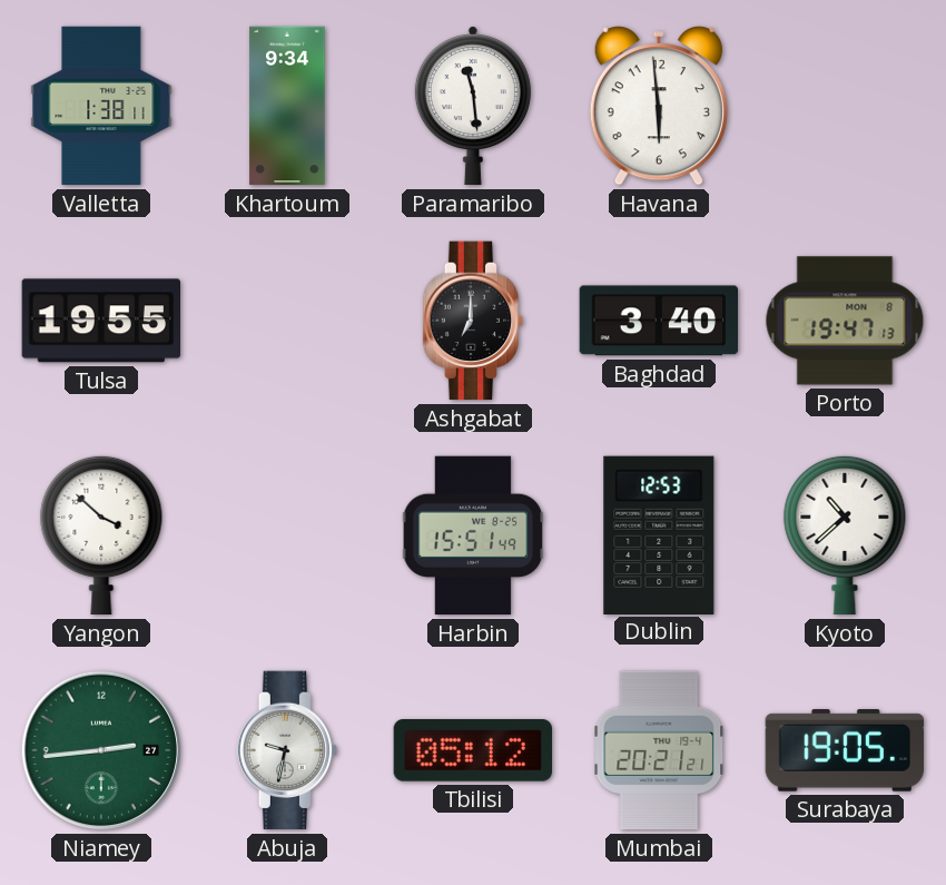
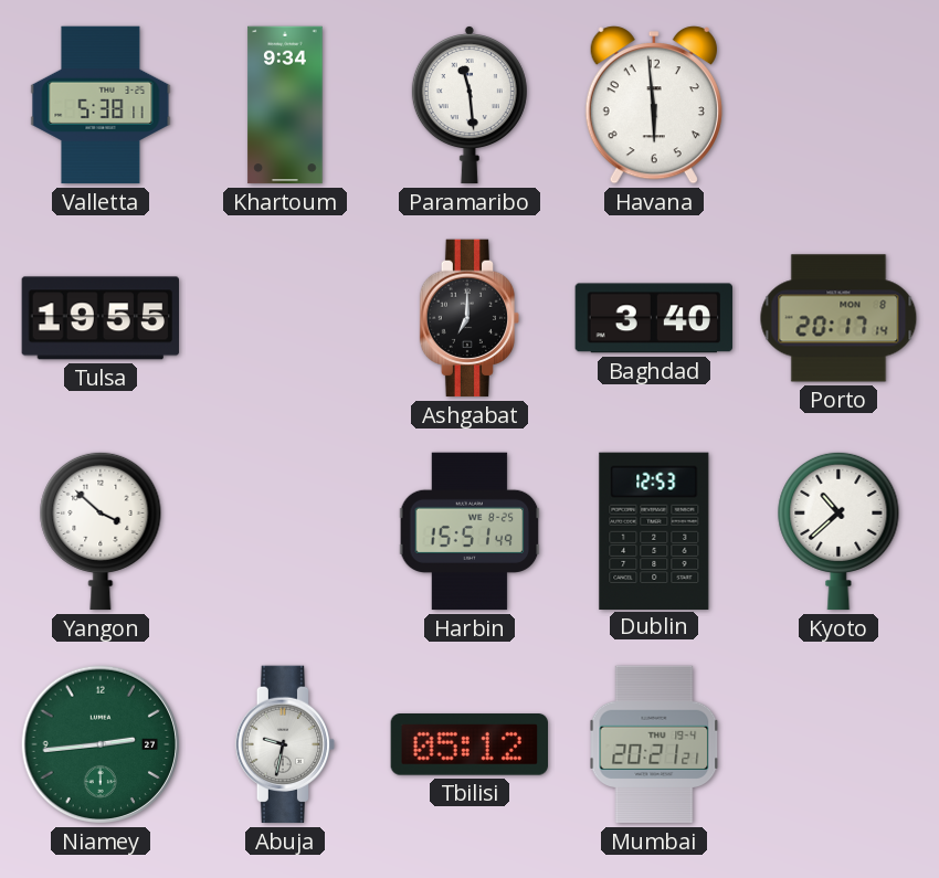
Valletta: 1:38 -> 5:38 (101, 105)
Porto: 19:47 -> 20:17 (838, 318)
Surabaya: 19:05 -> none (845, 751)
